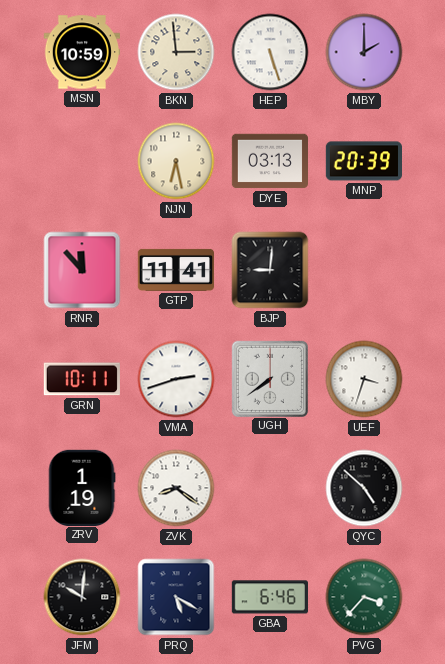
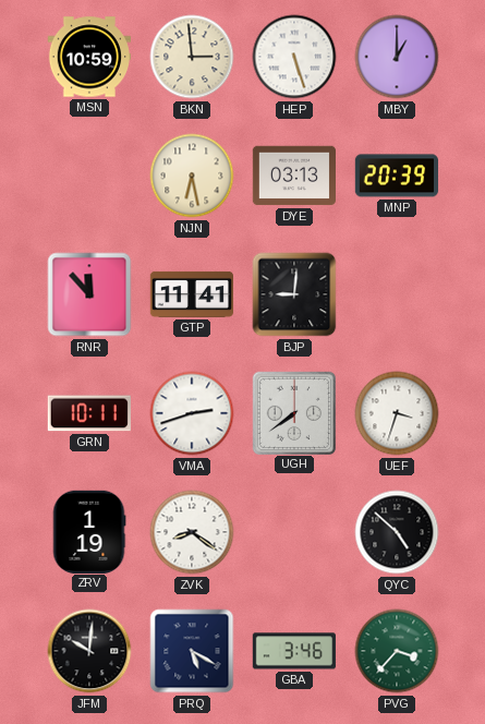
MBY: 2:00 -> 1:00 (397, 57)
GBA: 6:46 -> 3:46 (294, 651)
